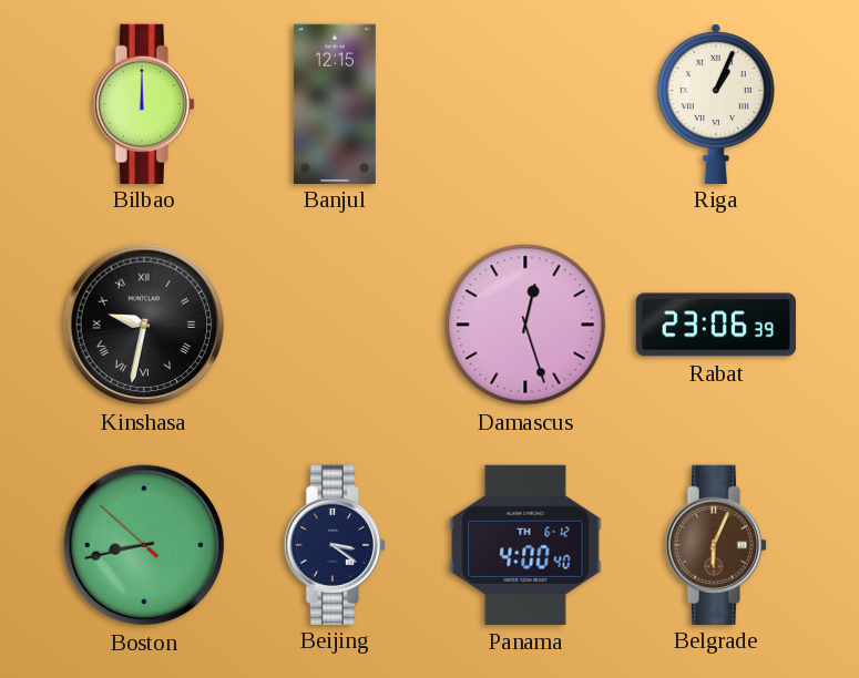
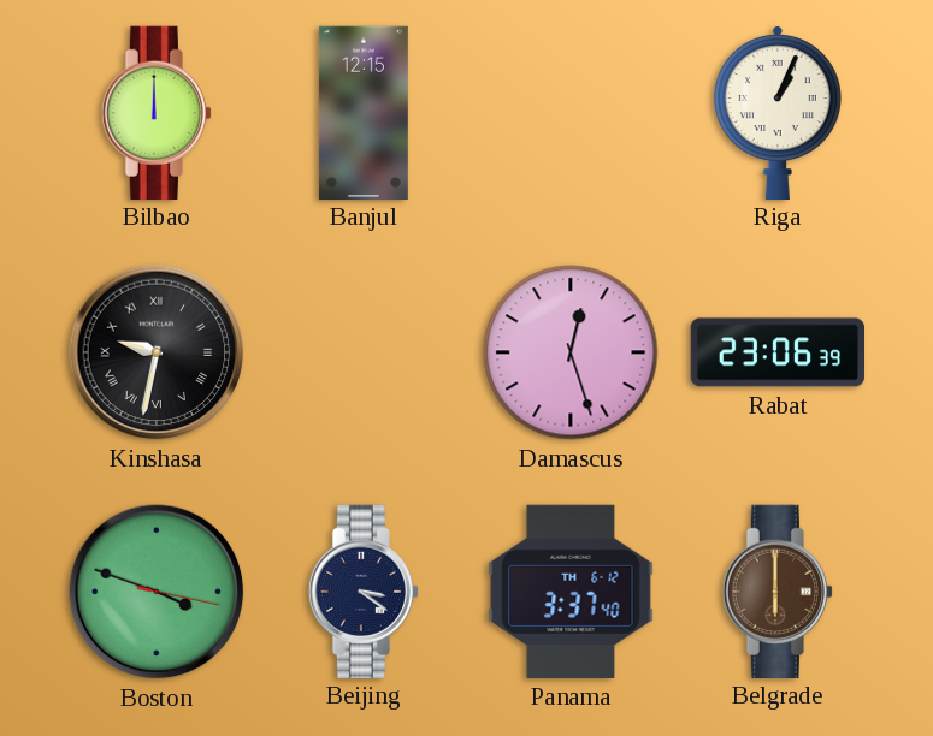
Boston: 8:42 -> 3:48 (157, 592)
Panama: 4:00 -> 3:37 (571, 592)
Belgrade: 6:04 -> 6:00 (778, 590)
